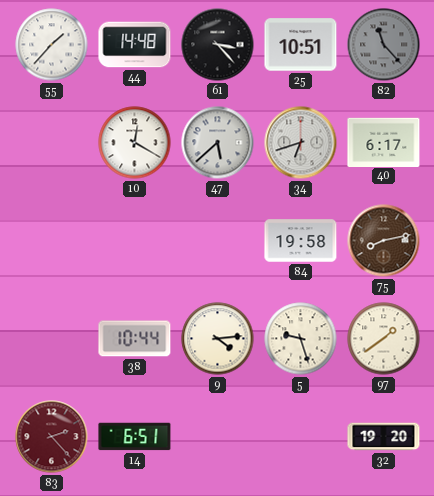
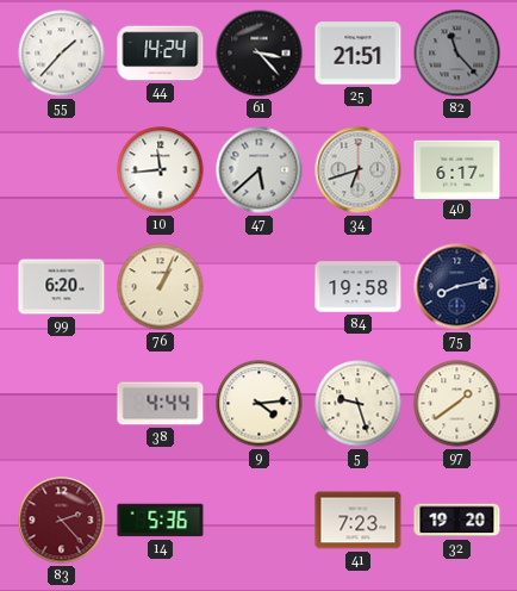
44: 14:48 -> 14:24 (161, 54)
25: 10:51 -> 21:51 (359, 54)
10: 12:20 -> 11:44 (161, 170)
99: none -> 6:20 (62, 287)
76: none -> 1:04 (161, 287)
75 dial: brown -> navy (457, 287)
38: 10:44 -> 4:44 (161, 404)
14: 6:51 -> 5:36 (161, 521)
41: none -> 7:23 (359, 521)
